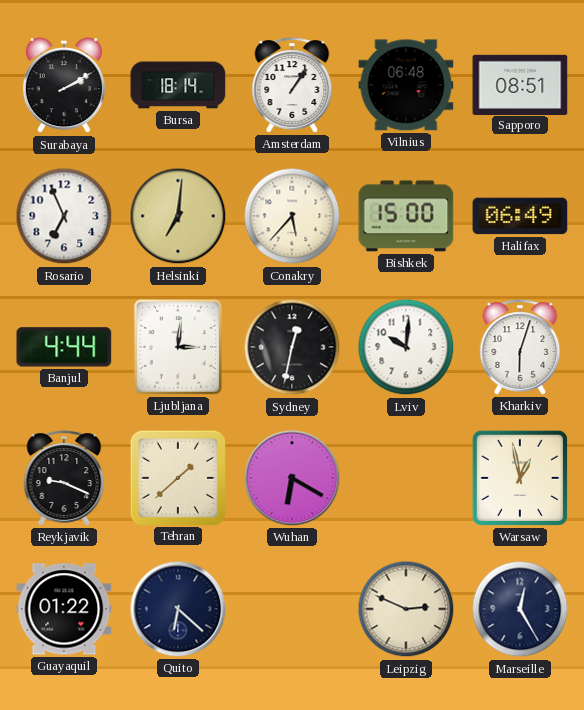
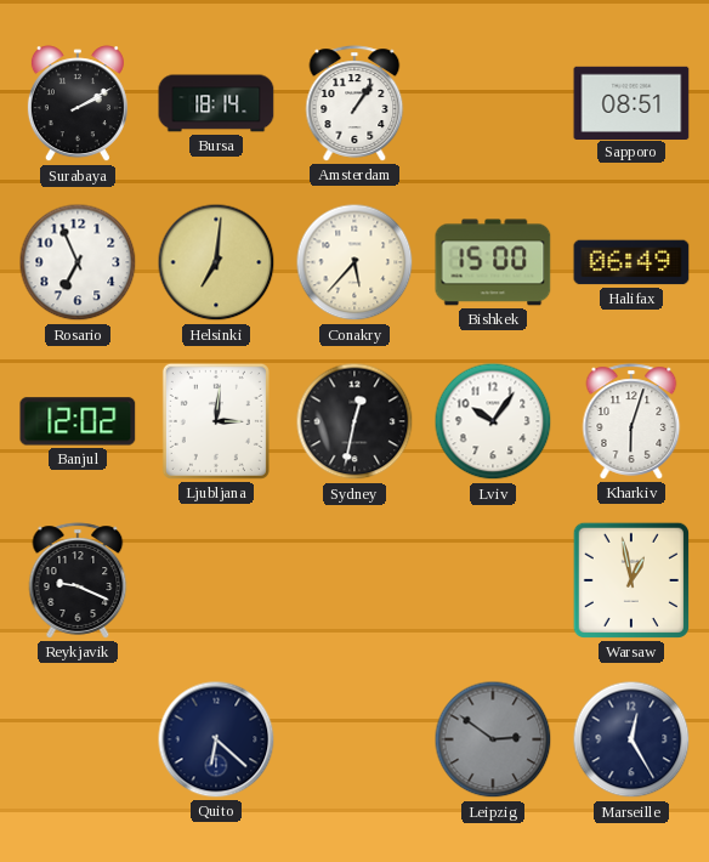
Vilnius: 06:48 -> none (406, 85)
Banjul: 4:44 -> 12:02 (78, 421)
Lviv: 10:01 -> 10:06 (493, 421)
Tehran: 1:38 -> none (177, 477)
Wuhan: 6:20 -> none (292, 478)
Guayaquil: 01:22 -> none (64, 609)
Leipzig: 2:49 -> 2:51 (493, 739)
Leipzig dial: cream -> grey (493, 739)
